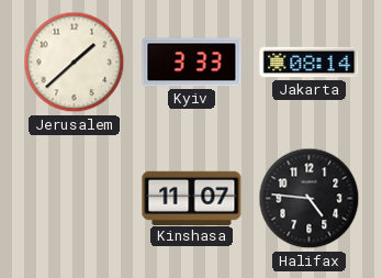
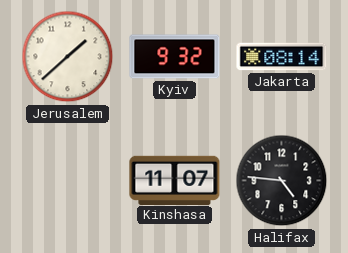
Kyiv: 3:33 -> 9:32 (175, 57)
